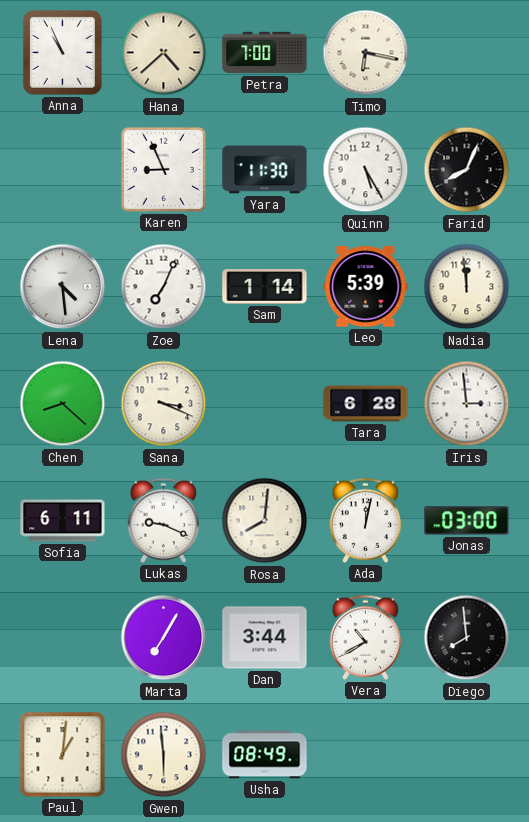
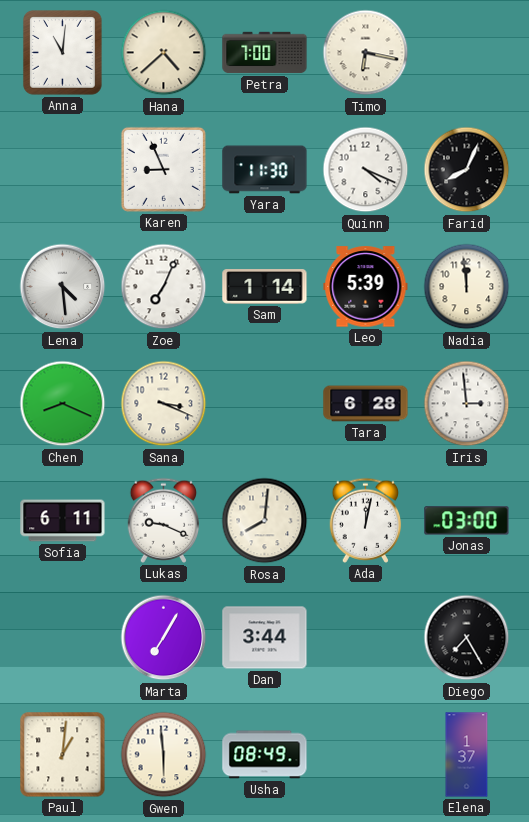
Anna: 10:56 -> 11:01 (62, 53)
Quinn: 5:25 -> 4:19 (366, 170)
Chen: 8:22 -> 8:19 (63, 404)
Vera: 10:40 -> none (366, 637)
Diego: 7:59 -> 7:25 (467, 638)
Elena: none -> 1:37 (467, 755)
